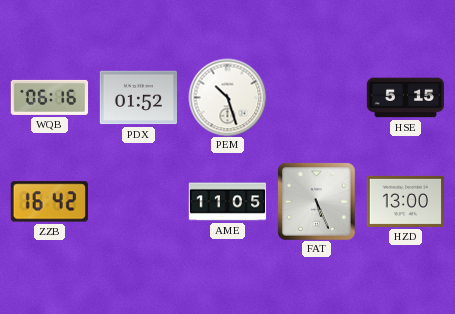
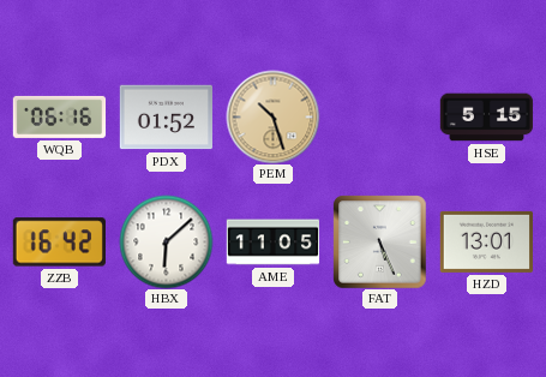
PEM dial: white -> champagne (272, 116)
HBX: none -> 6:08 (166, 241)
HZD: 13:00 -> 13:01 (486, 241)
